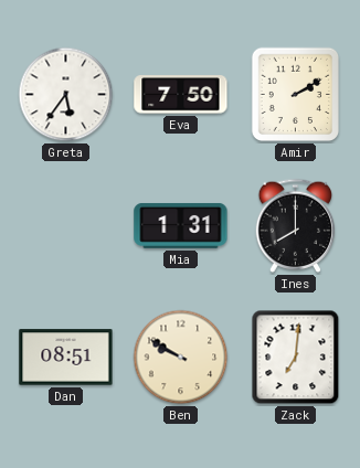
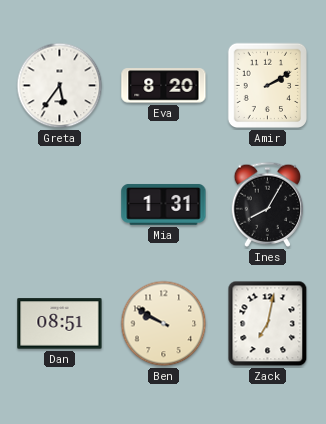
Eva: 7:50 -> 8:20 (164, 86)
Ines: 8:00 -> 8:05 (268, 204)
Zack: 7:01 -> 7:02 (268, 324)
